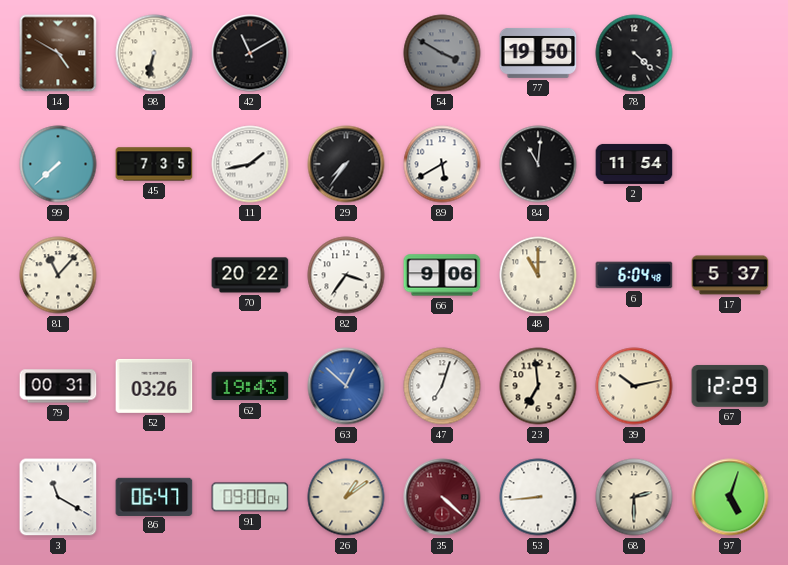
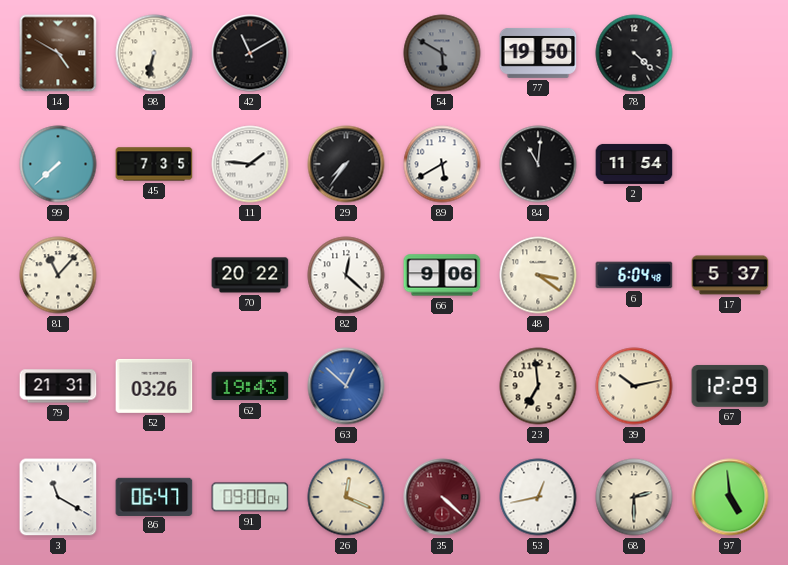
54: 3:50 -> 5:50 (442, 53)
11: 1:43 -> 1:46 (250, 164)
82: 3:36 -> 12:22 (346, 275)
48: 11:00 -> 3:21 (538, 275)
79: 00:31 -> 21:31 (58, 386)
47: 7:03 -> none (442, 386)
26: 1:09 -> 12:19 (346, 497)
53: 8:44 -> 12:43 (538, 497)
97: 5:03 -> 4:59 (730, 497)
